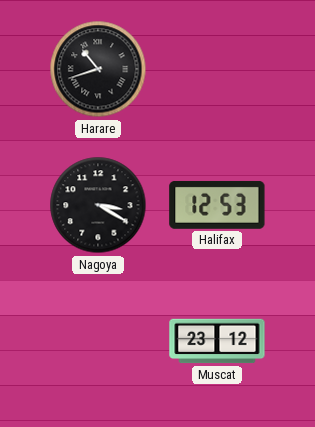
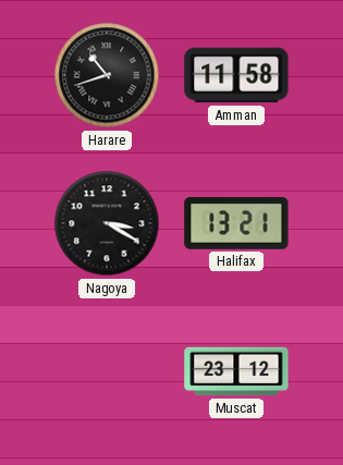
Amman: none -> 11:58 (236, 75)
Halifax: 12:53 -> 13:21 (236, 223)
